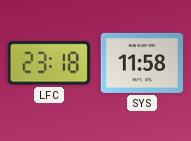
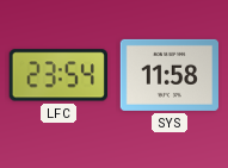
LFC: 23:18 -> 23:54 (58, 75)
